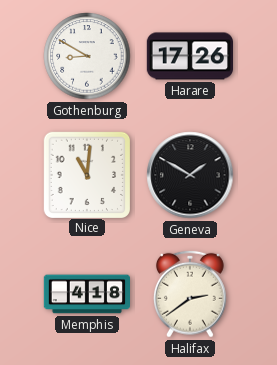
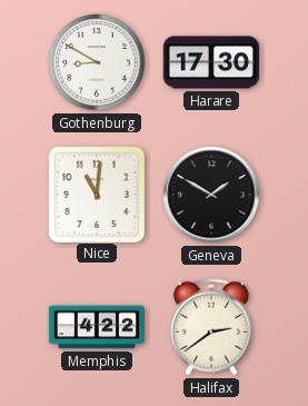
Harare: 17:26 -> 17:30 (210, 62)
Memphis: 4:18 -> 4:22 (96, 327)
